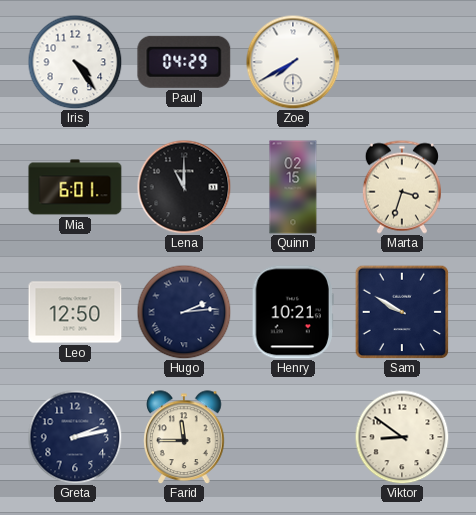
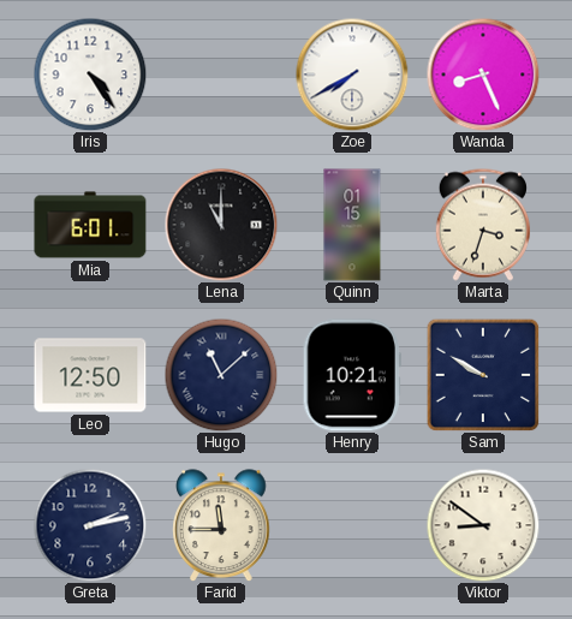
Paul: 04:29 -> none (184, 62)
Wanda: none -> 8:26 (483, 75)
Quinn: 02:15 -> 01:15 (352, 225)
Hugo: 2:14 -> 11:08 (221, 375)
